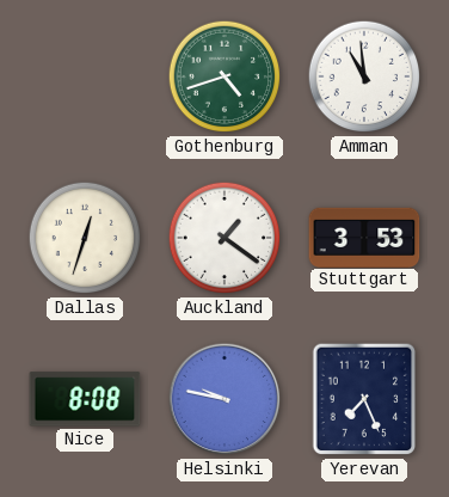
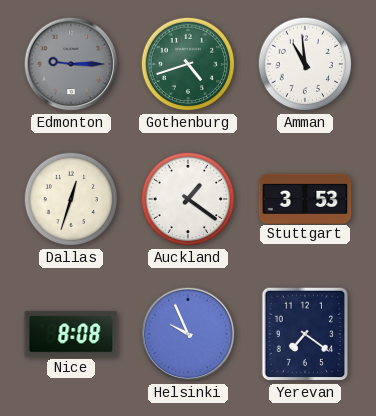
Edmonton: none -> 9:15 (71, 64)
Helsinki: 9:47 -> 9:56 (188, 334)
Yerevan: 7:26 -> 7:21 (305, 334)
